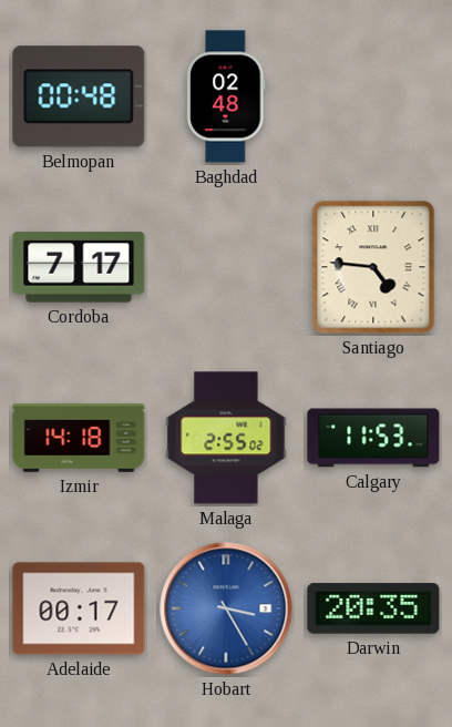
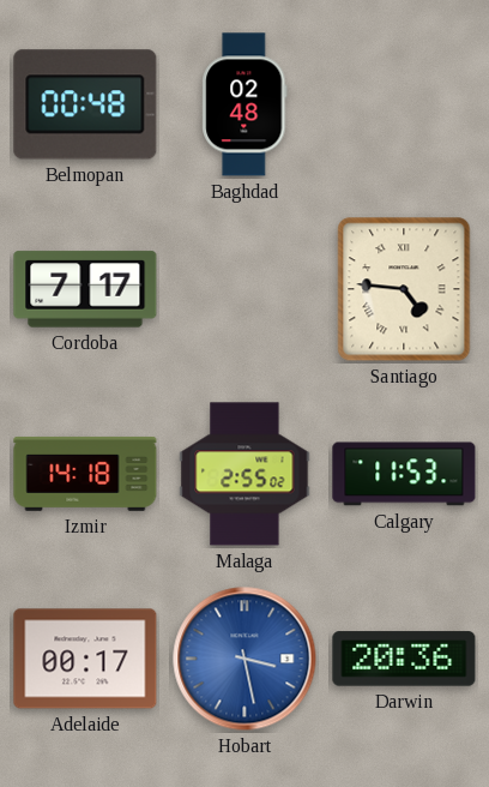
Hobart: 3:25 -> 3:28 (244, 659)
Darwin: 20:35 -> 20:36 (404, 659)
